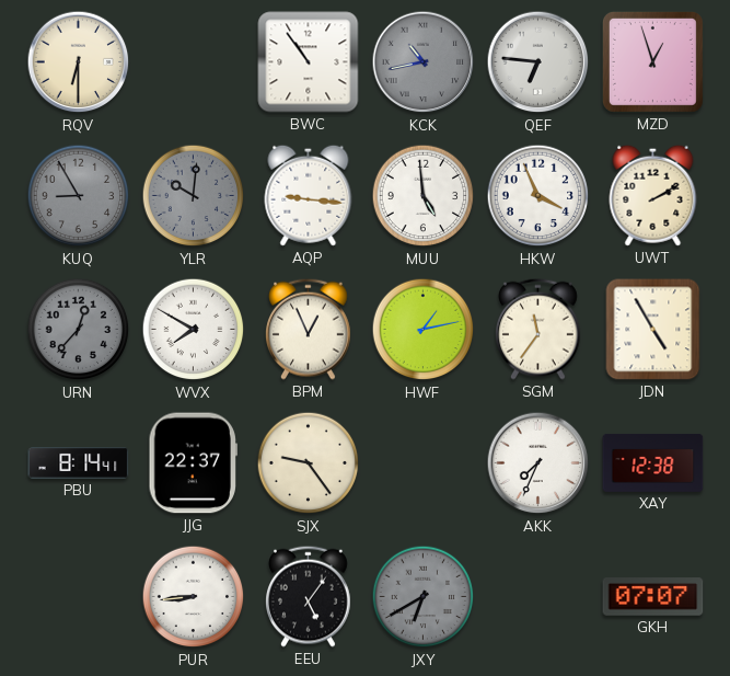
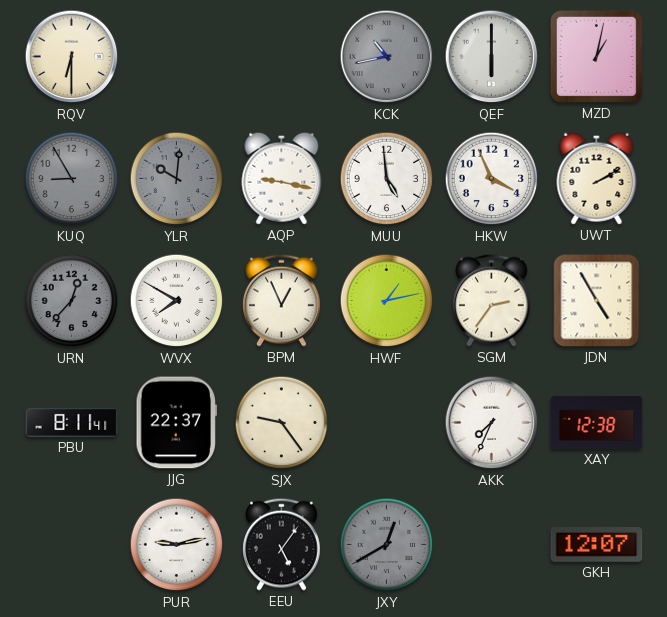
BWC: 10:54 -> none (309, 62)
QEF: 6:46 -> 6:00 (492, 57)
MZD: 12:57 -> 1:02 (596, 56)
AQP: 9:16 -> 9:17 (282, 178)
SGM: 11:36 -> 2:36 (492, 300)
PBU: 8:14 -> 8:11 (72, 423)
PUR: 8:44 -> 9:13 (177, 545)
JXY: 6:40 -> 12:40 (387, 545)
GKH: 07:07 -> 12:07 (597, 545)
